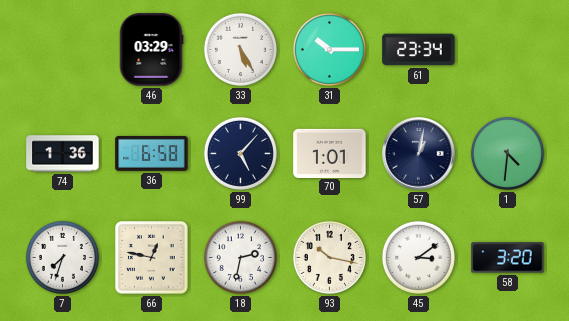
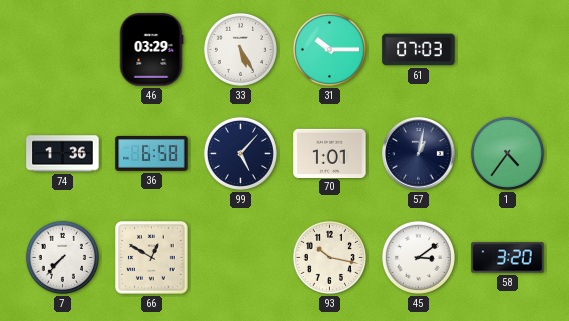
61: 23:34 -> 07:03 (419, 50)
1: 4:31 -> 4:36 (507, 153)
7: 7:33 -> 7:37 (62, 257)
66: 12:47 -> 12:50 (152, 258)
18: 2:32 -> none (240, 257)
